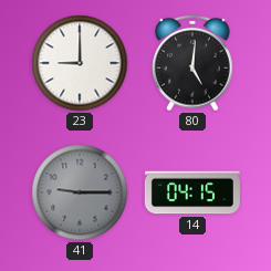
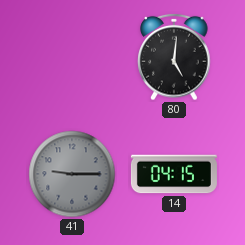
23: 9:00 -> none (80, 63)
